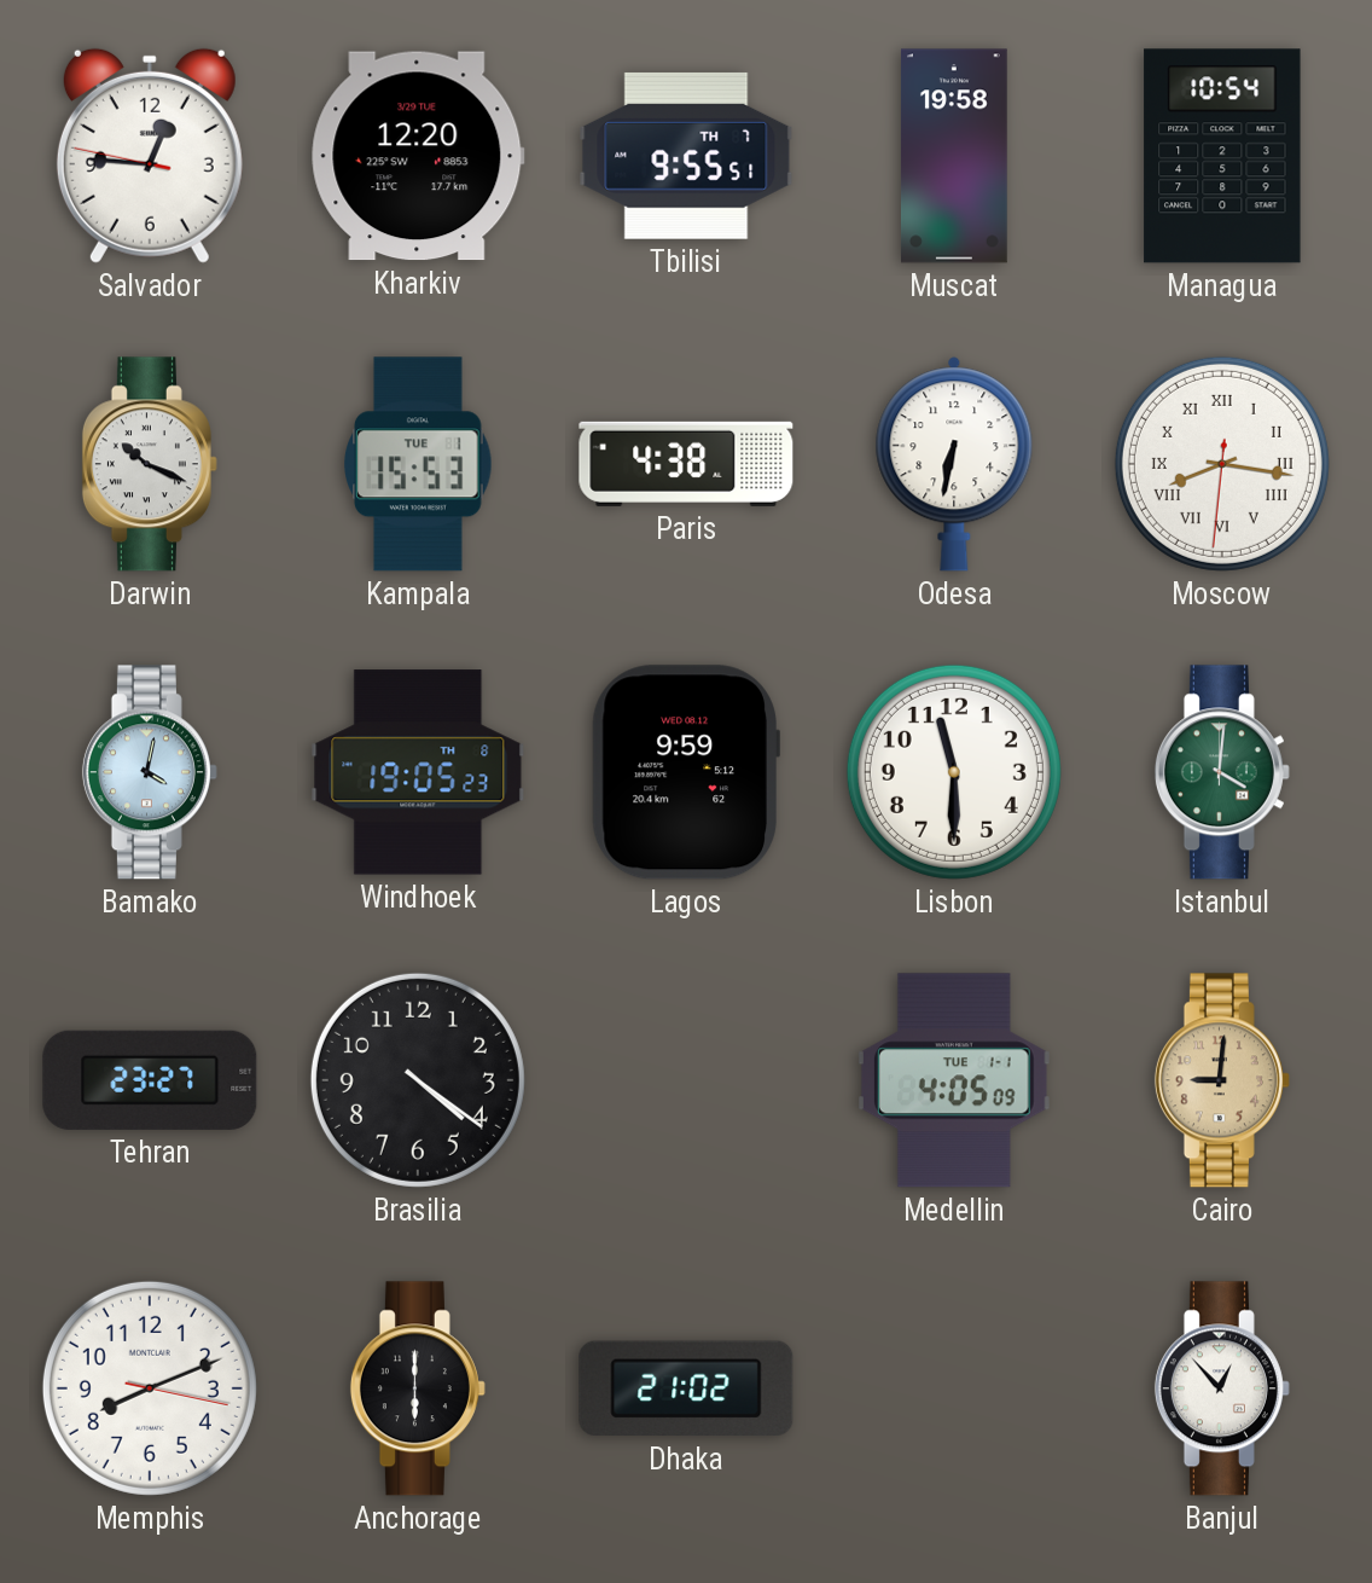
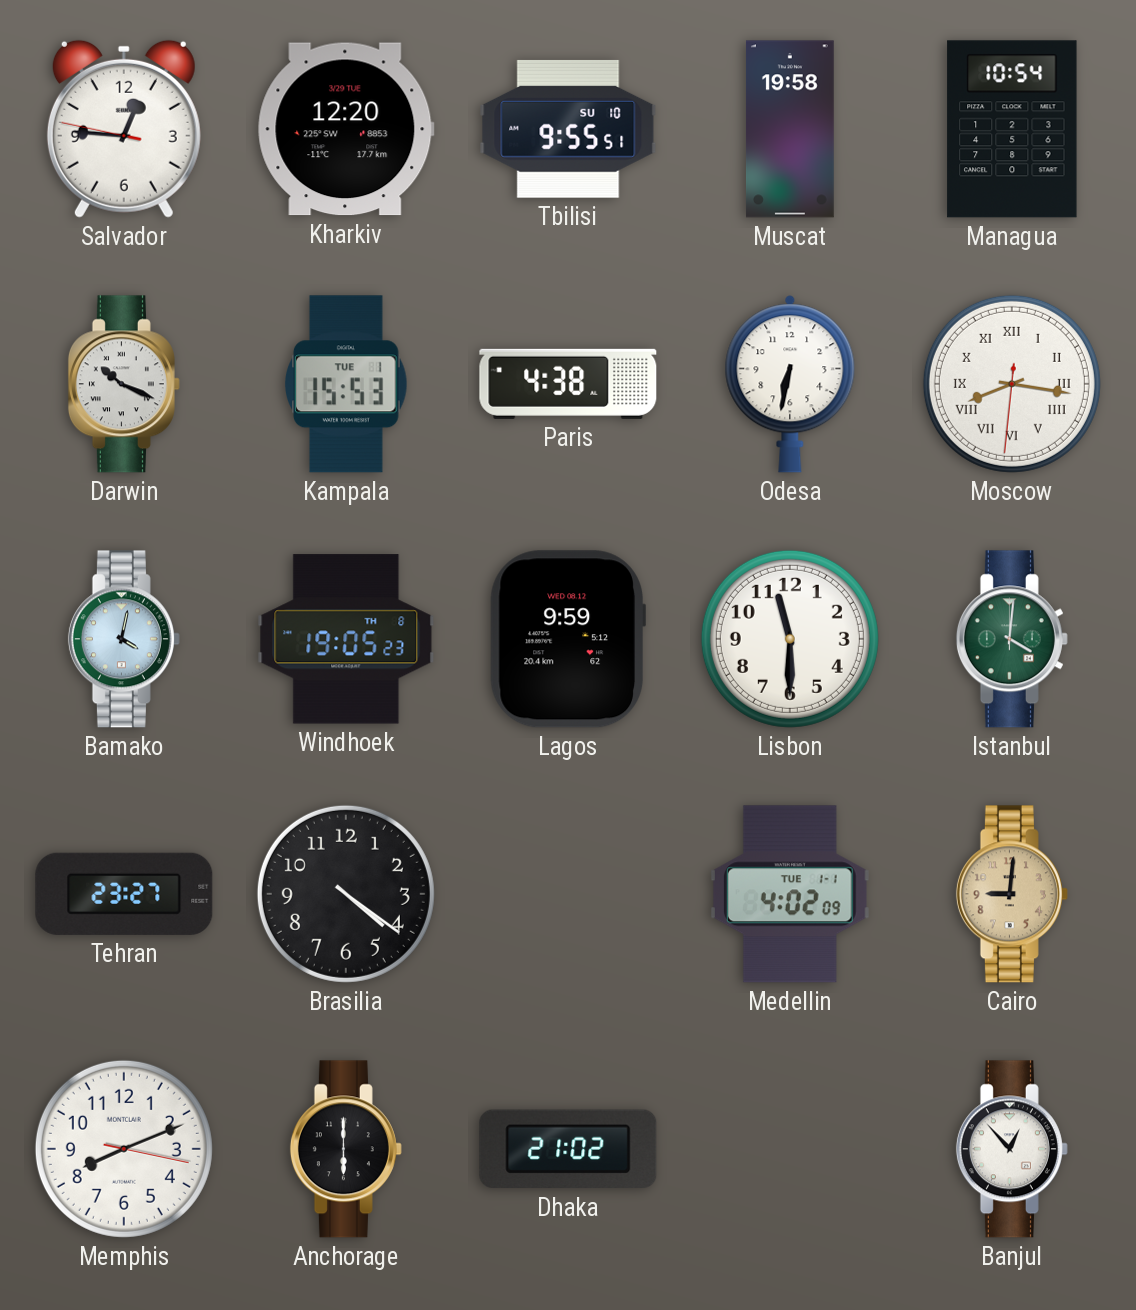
Tbilisi date: TH 7 -> SU 10 (568, 129)
Medellin: 4:05 -> 4:02 (790, 894)
